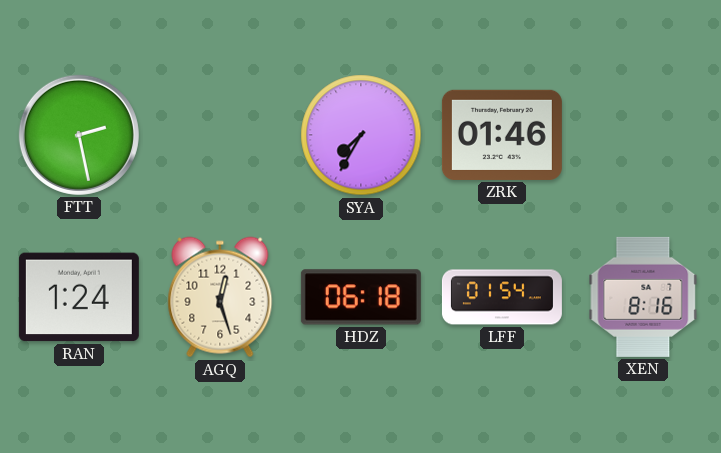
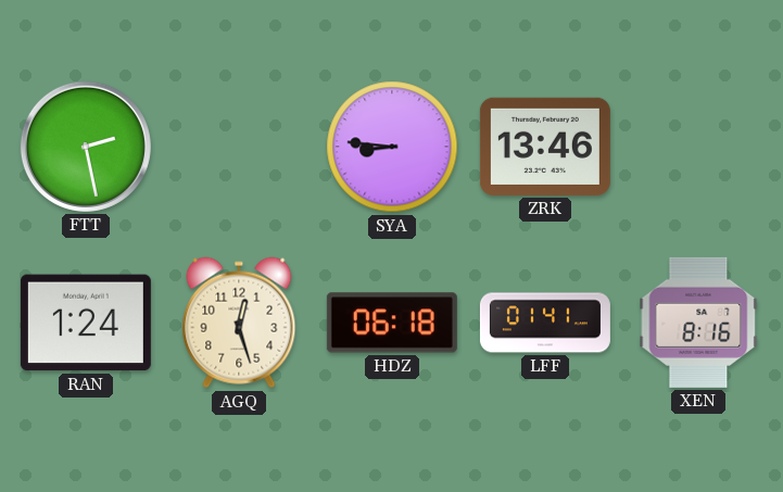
SYA: 7:35 -> 8:46 (392, 147)
ZRK: 01:46 -> 13:46 (545, 147)
LFF: 01:54 -> 01:41 (545, 323)
